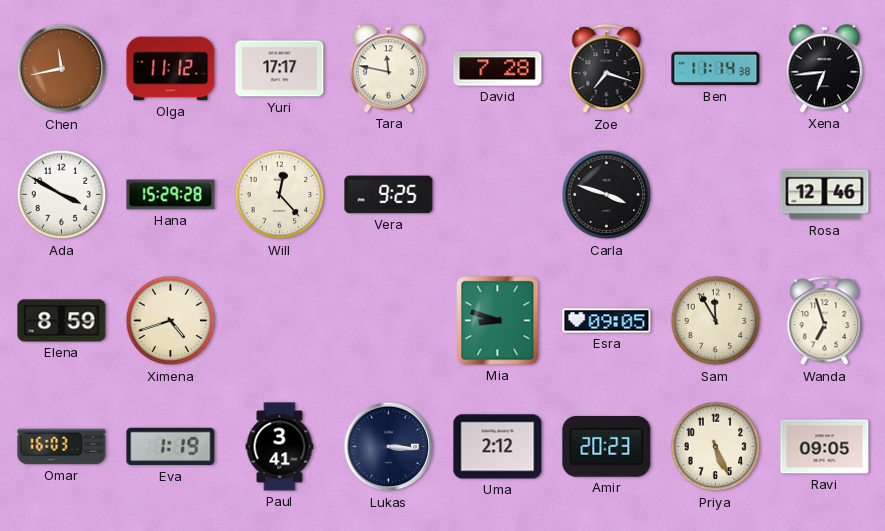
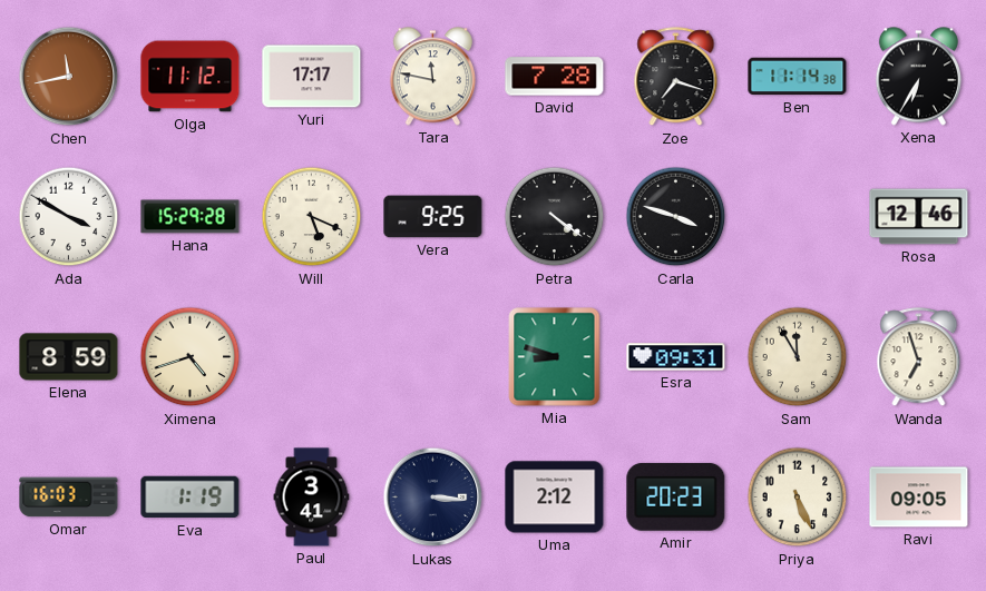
Xena: 6:44 -> 6:35 (918, 77)
Will: 12:23 -> 5:19 (312, 217)
Petra: none -> 4:21 (555, 217)
Esra: 09:05 -> 09:31 (676, 357)
